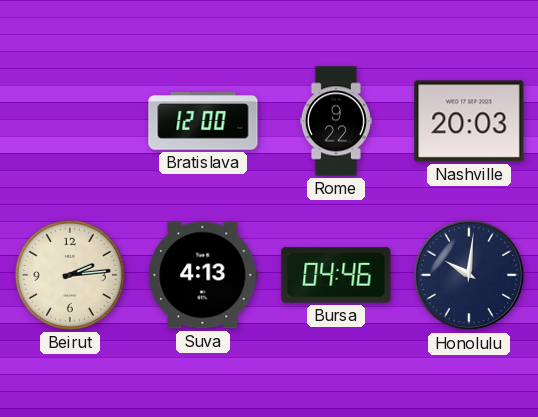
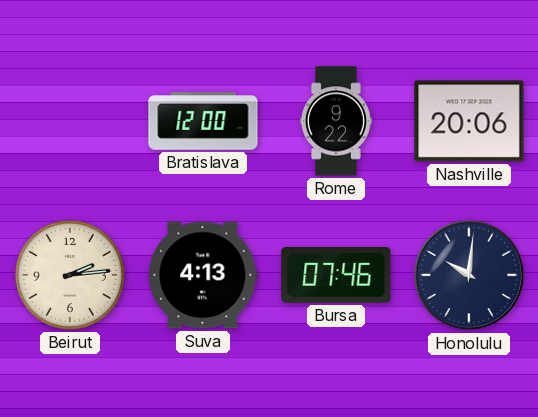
Nashville: 20:03 -> 20:06 (469, 121)
Bursa: 04:46 -> 07:46 (336, 276)
